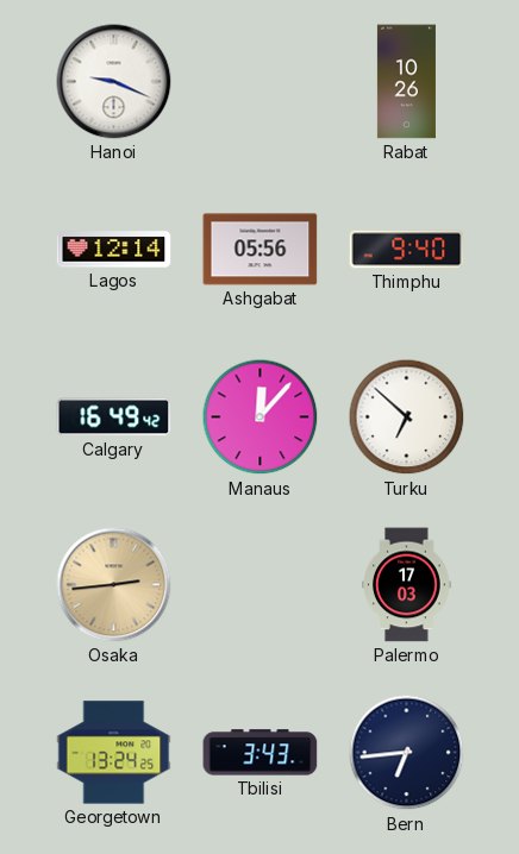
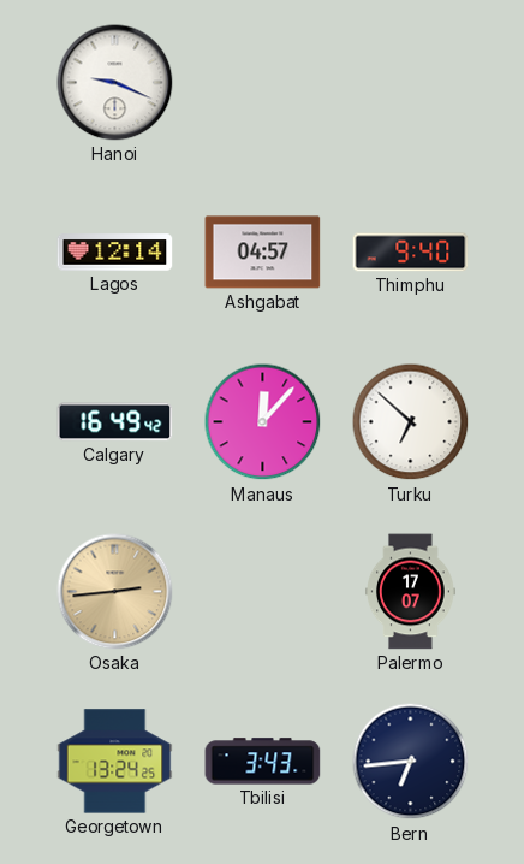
Rabat: 10:26 -> none (406, 82)
Ashgabat: 05:56 -> 04:57 (263, 253)
Palermo: 17:03 -> 17:07 (411, 592)
